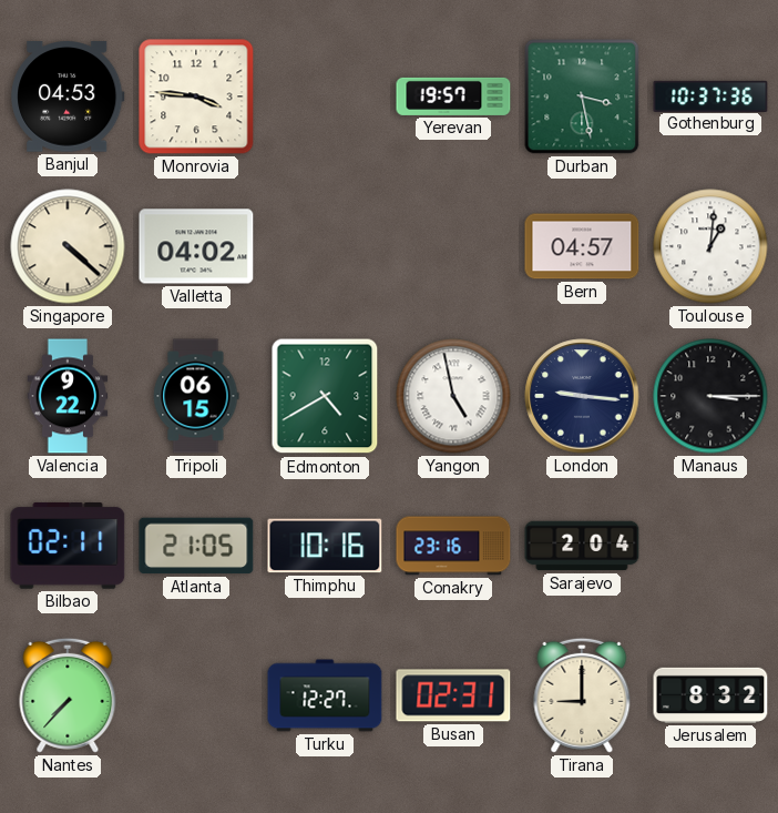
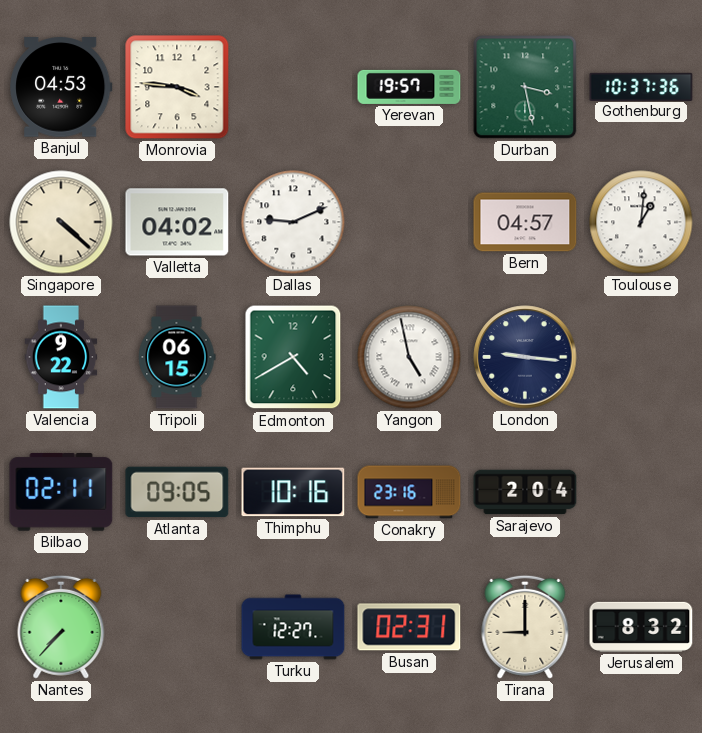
Dallas: none -> 9:11 (293, 222)
Manaus: 3:15 -> none (710, 396)
Atlanta: 21:05 -> 09:05 (177, 492)
